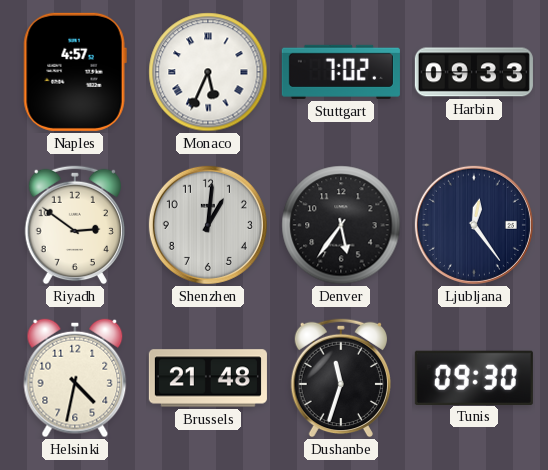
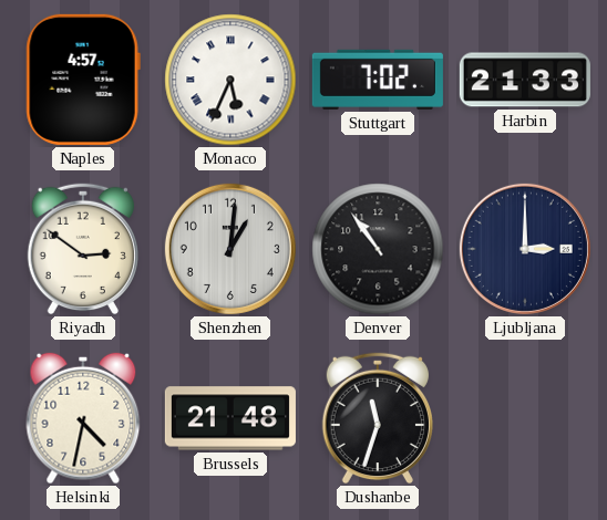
Harbin: 09:33 -> 21:33 (525, 80)
Denver: 5:36 -> 10:54 (378, 249)
Ljubljana: 12:24 -> 3:00 (525, 249)
Tunis: 09:30 -> none (474, 377)
